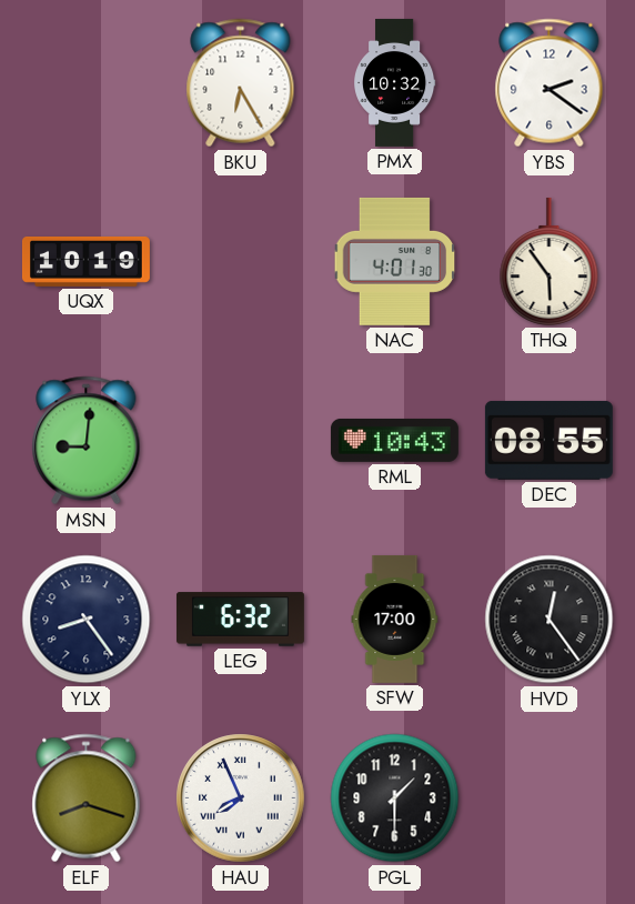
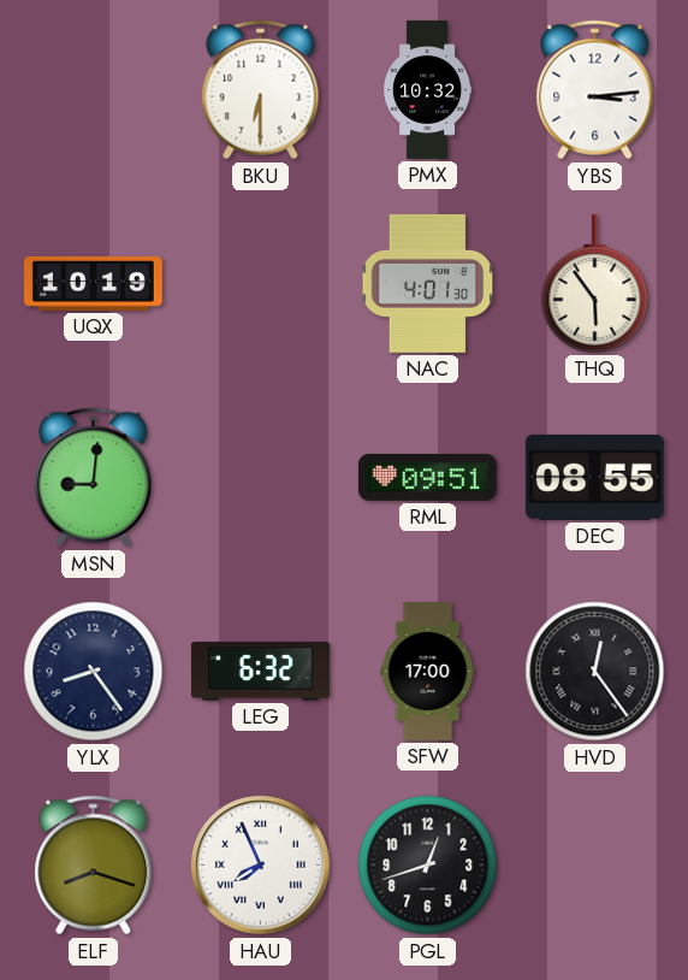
BKU: 6:25 -> 6:30 (261, 90)
YBS: 2:21 -> 3:14 (595, 90)
RML: 10:43 -> 09:51 (427, 477)
PGL: 1:30 -> 12:42 (428, 866)
